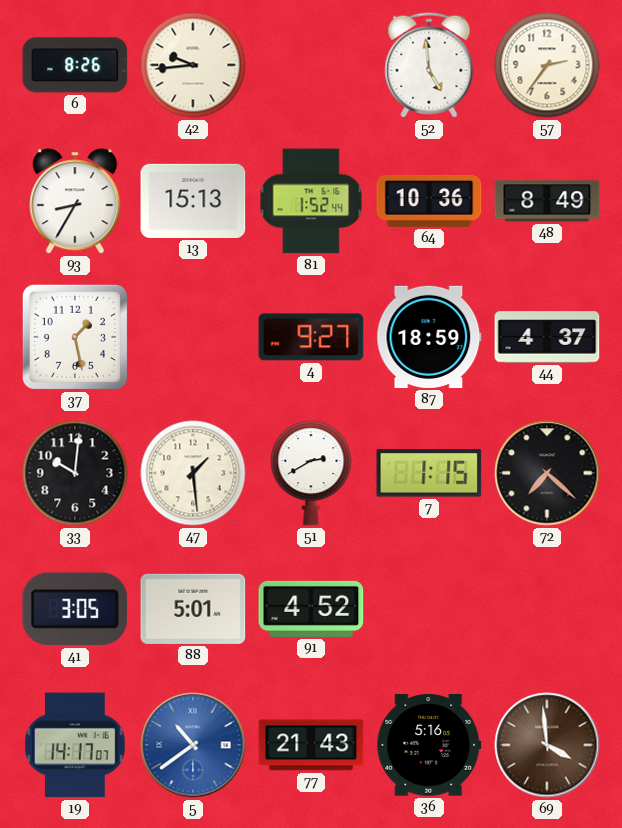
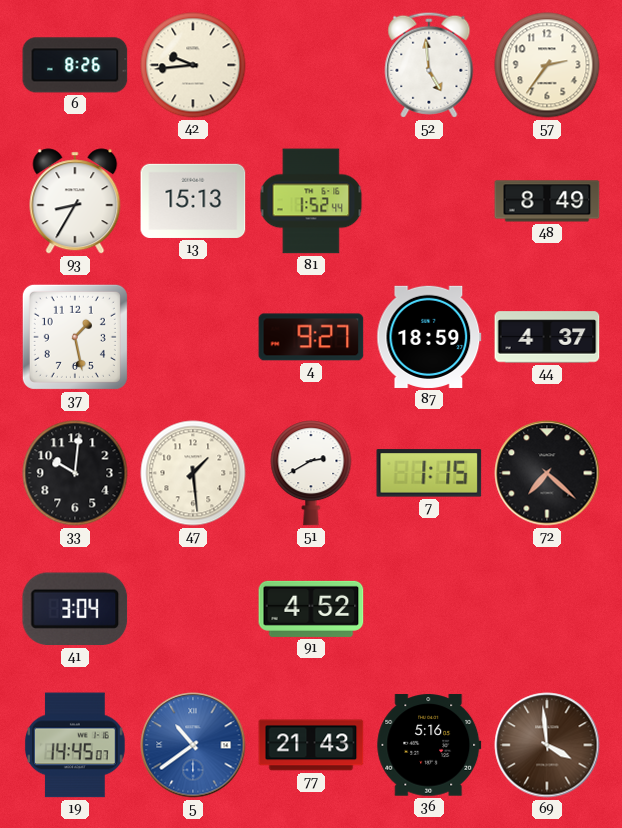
64: 10:36 -> none (429, 201)
41: 3:05 -> 3:04 (75, 609)
88: 5:01 -> none (193, 609)
19: 14:17 -> 14:45 (75, 745)
